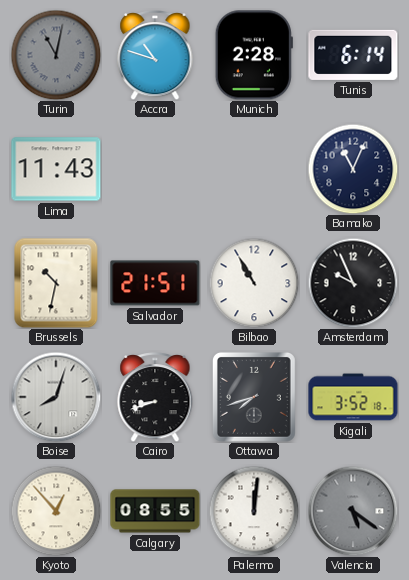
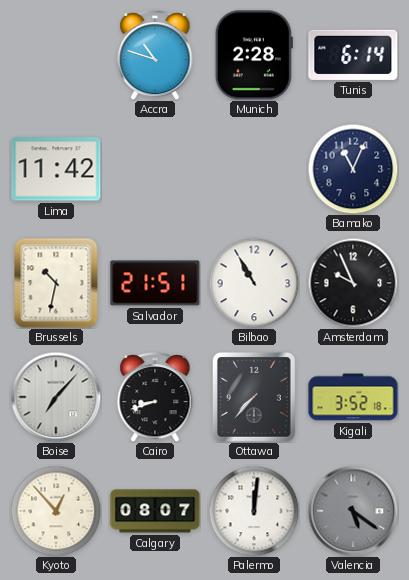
Turin: 11:02 -> none (56, 55)
Lima: 11:43 -> 11:42 (56, 169)
Boise: 8:03 -> 7:07 (56, 397)
Ottawa: 7:42 -> 7:37 (254, 397)
Calgary: 08:55 -> 08:07 (155, 511)
